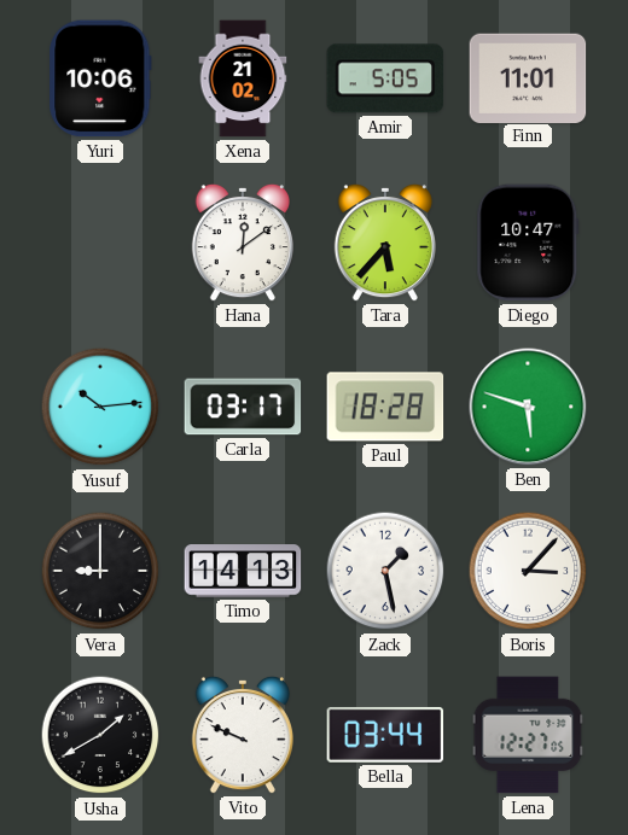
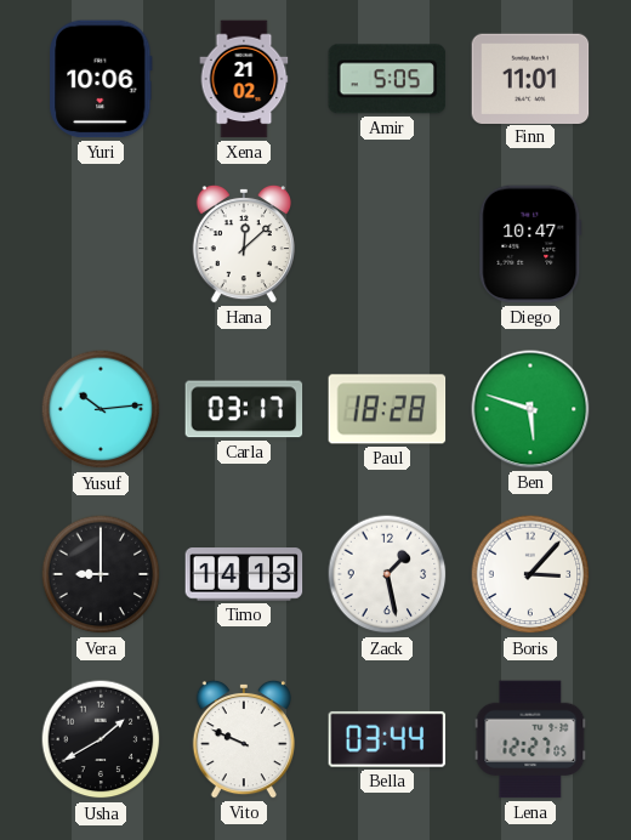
Hana: 12:09 -> 12:08 (244, 244)
Tara: 5:37 -> none (385, 243)
